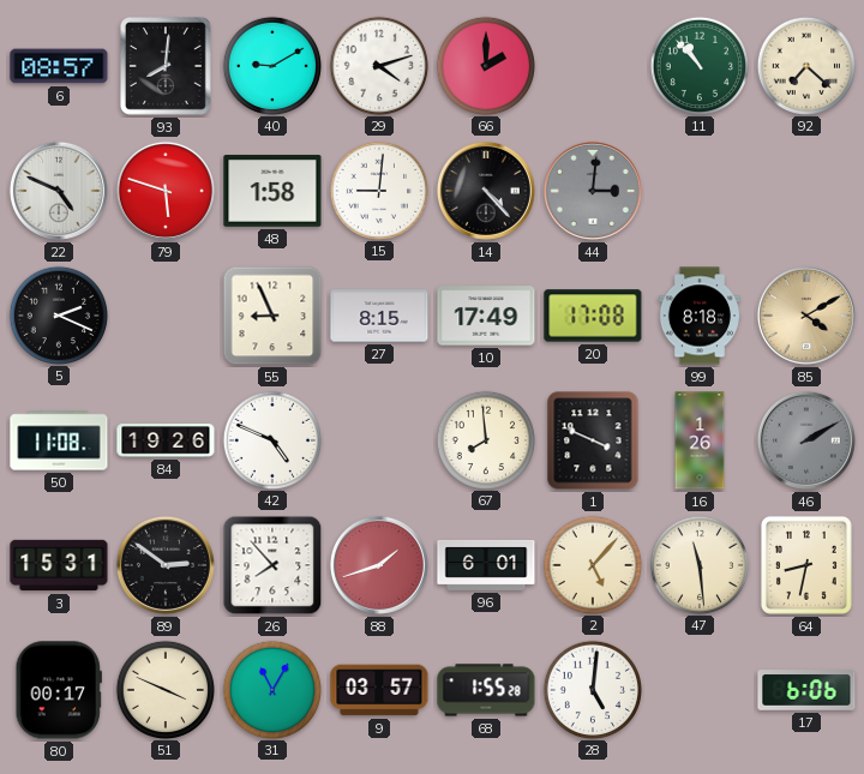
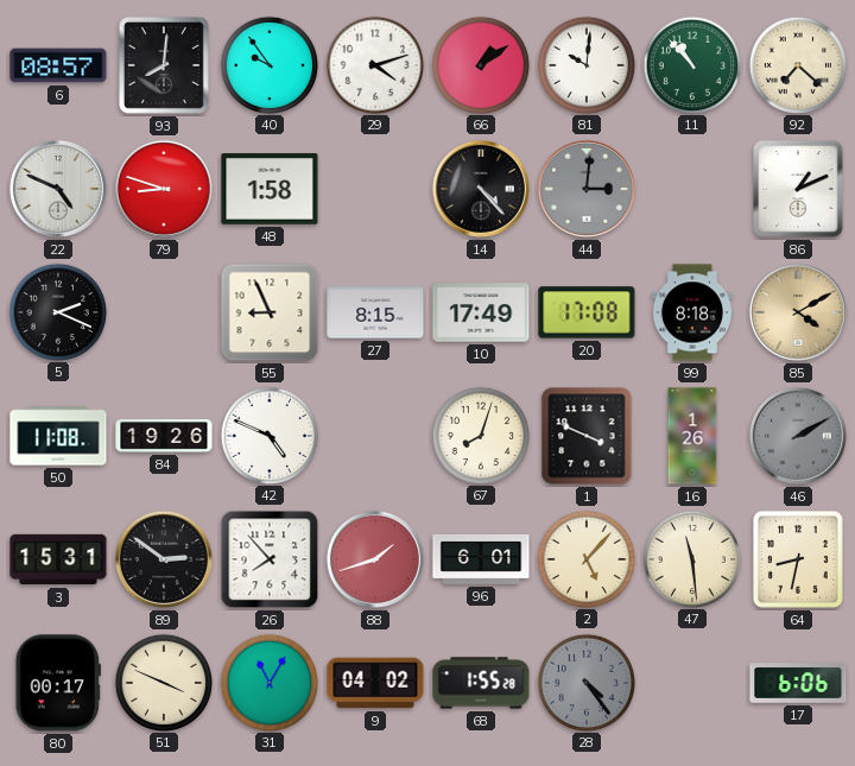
40: 9:10 -> 9:54 (268, 64)
66: 2:00 -> 1:09 (480, 64)
81: none -> 10:01 (585, 64)
79: 5:48 -> 8:48 (164, 189)
15: 9:01 -> none (378, 190)
86: none -> 1:11 (798, 189)
67: 7:59 -> 8:03 (480, 435)
9: 03:57 -> 04:02 (375, 683)
28: 5:01 -> 4:24 (585, 682)
28 dial: white -> grey (585, 682)
